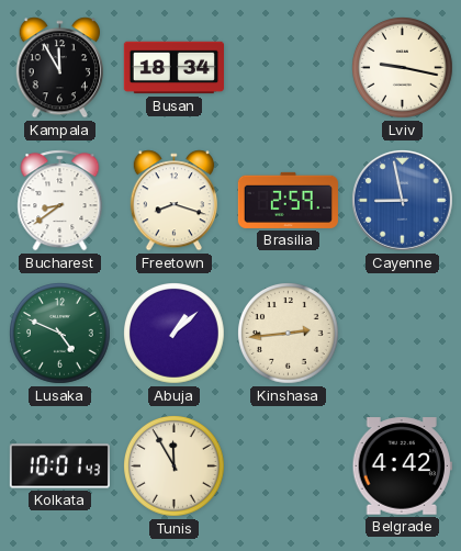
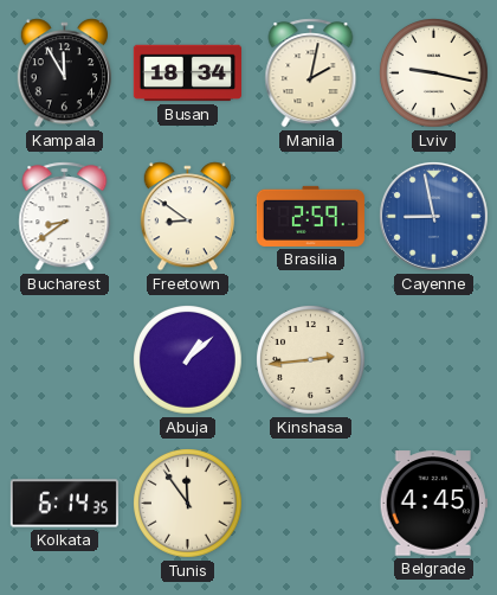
Manila: none -> 2:02 (311, 73)
Freetown: 8:18 -> 8:51 (187, 217)
Lusaka: 4:49 -> none (60, 334)
Kolkata: 10:01 -> 6:14 (64, 504)
Tunis: 11:55 -> 11:54 (188, 504)
Belgrade: 4:42 -> 4:45 (433, 504)
